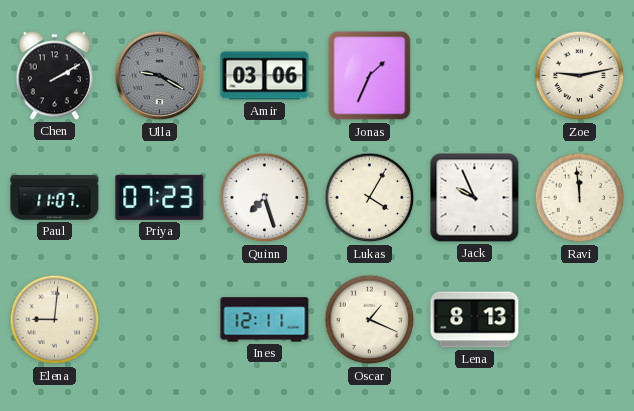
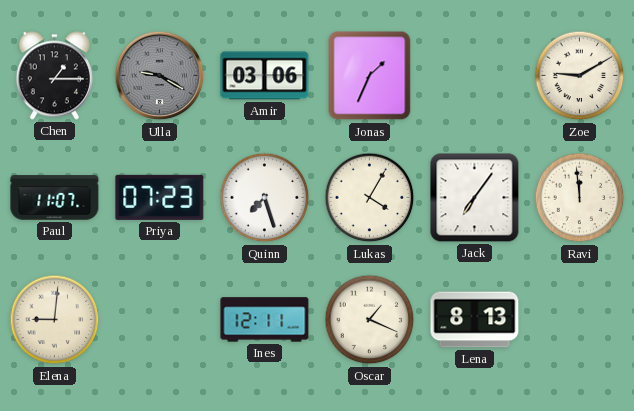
Chen: 2:10 -> 1:15 (54, 76)
Zoe: 9:13 -> 9:10 (580, 76)
Jack: 9:56 -> 7:06 (475, 198)
